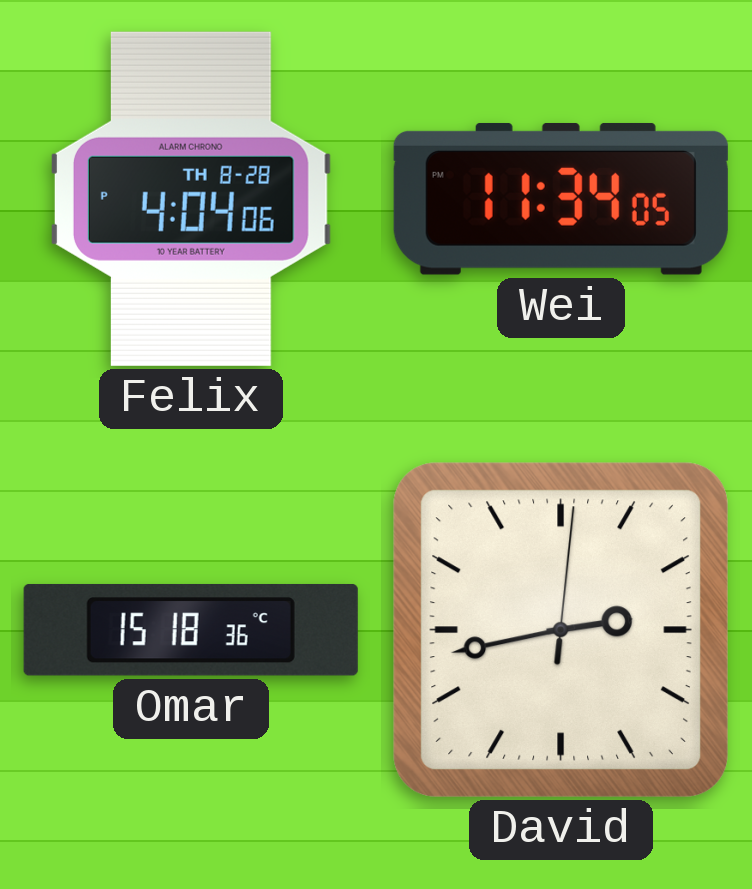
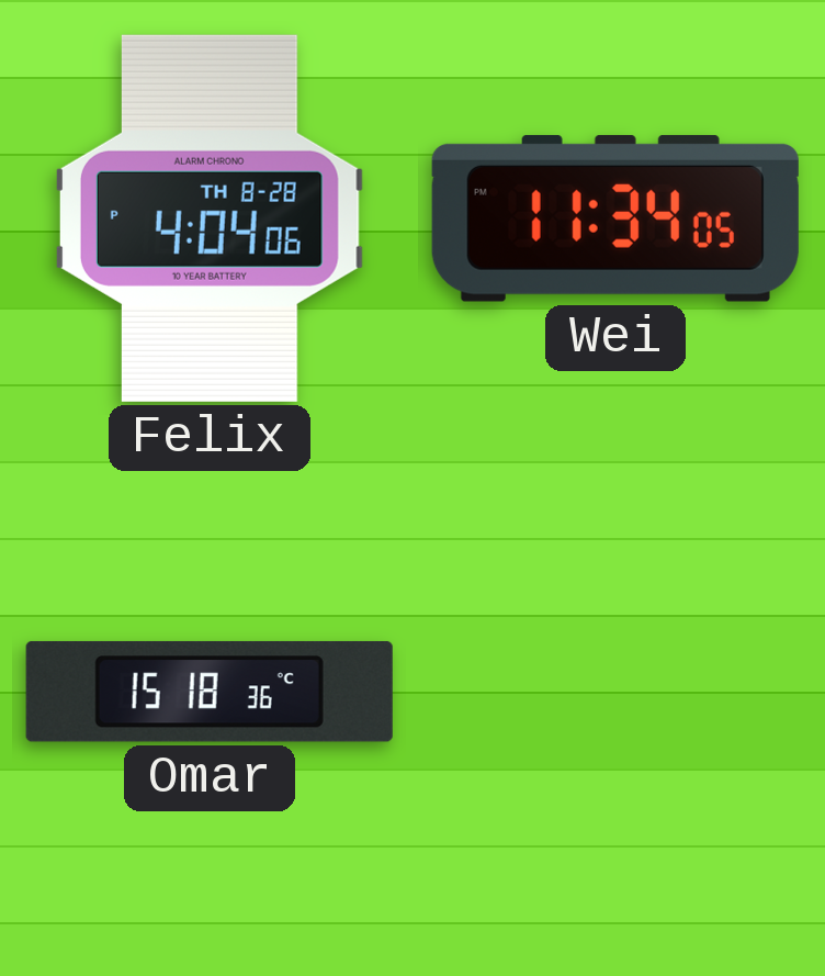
David: 2:43 -> none (561, 630)
